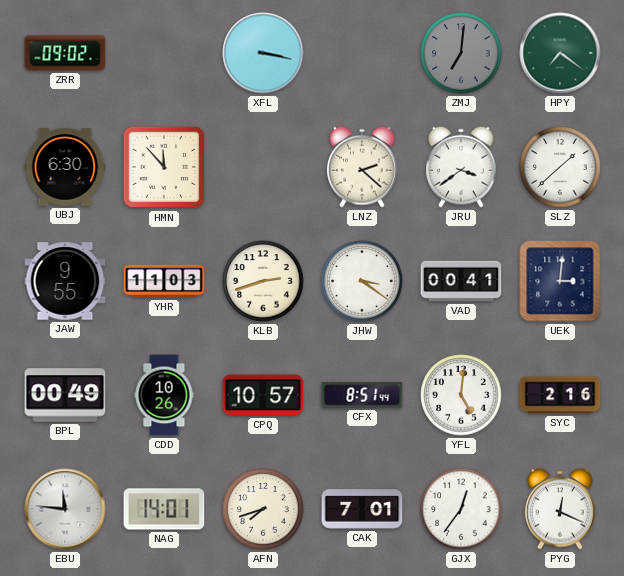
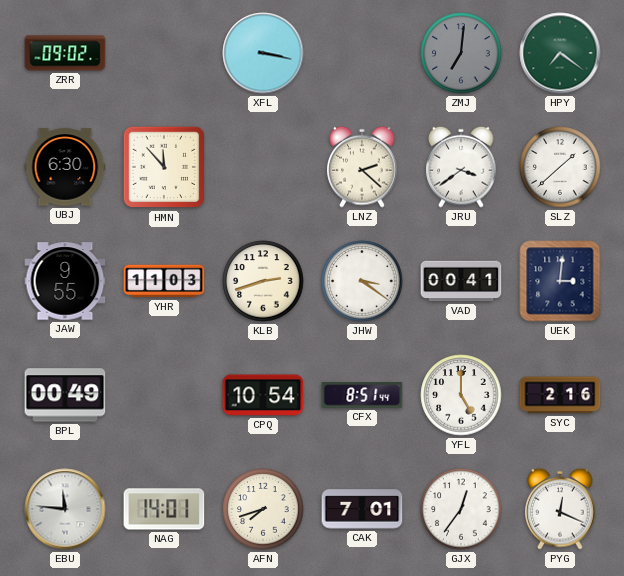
CDD: 10:26 -> none (164, 395)
CPQ: 10:57 -> 10:54 (263, 395)
YFL: 5:01 -> 5:00 (461, 395)
